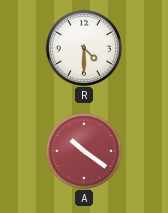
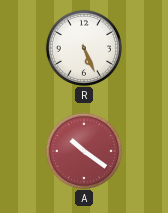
R: 4:30 -> 5:26 (83, 47)
